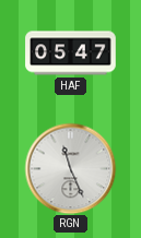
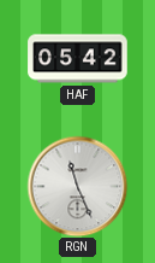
HAF: 05:47 -> 05:42 (78, 59)
